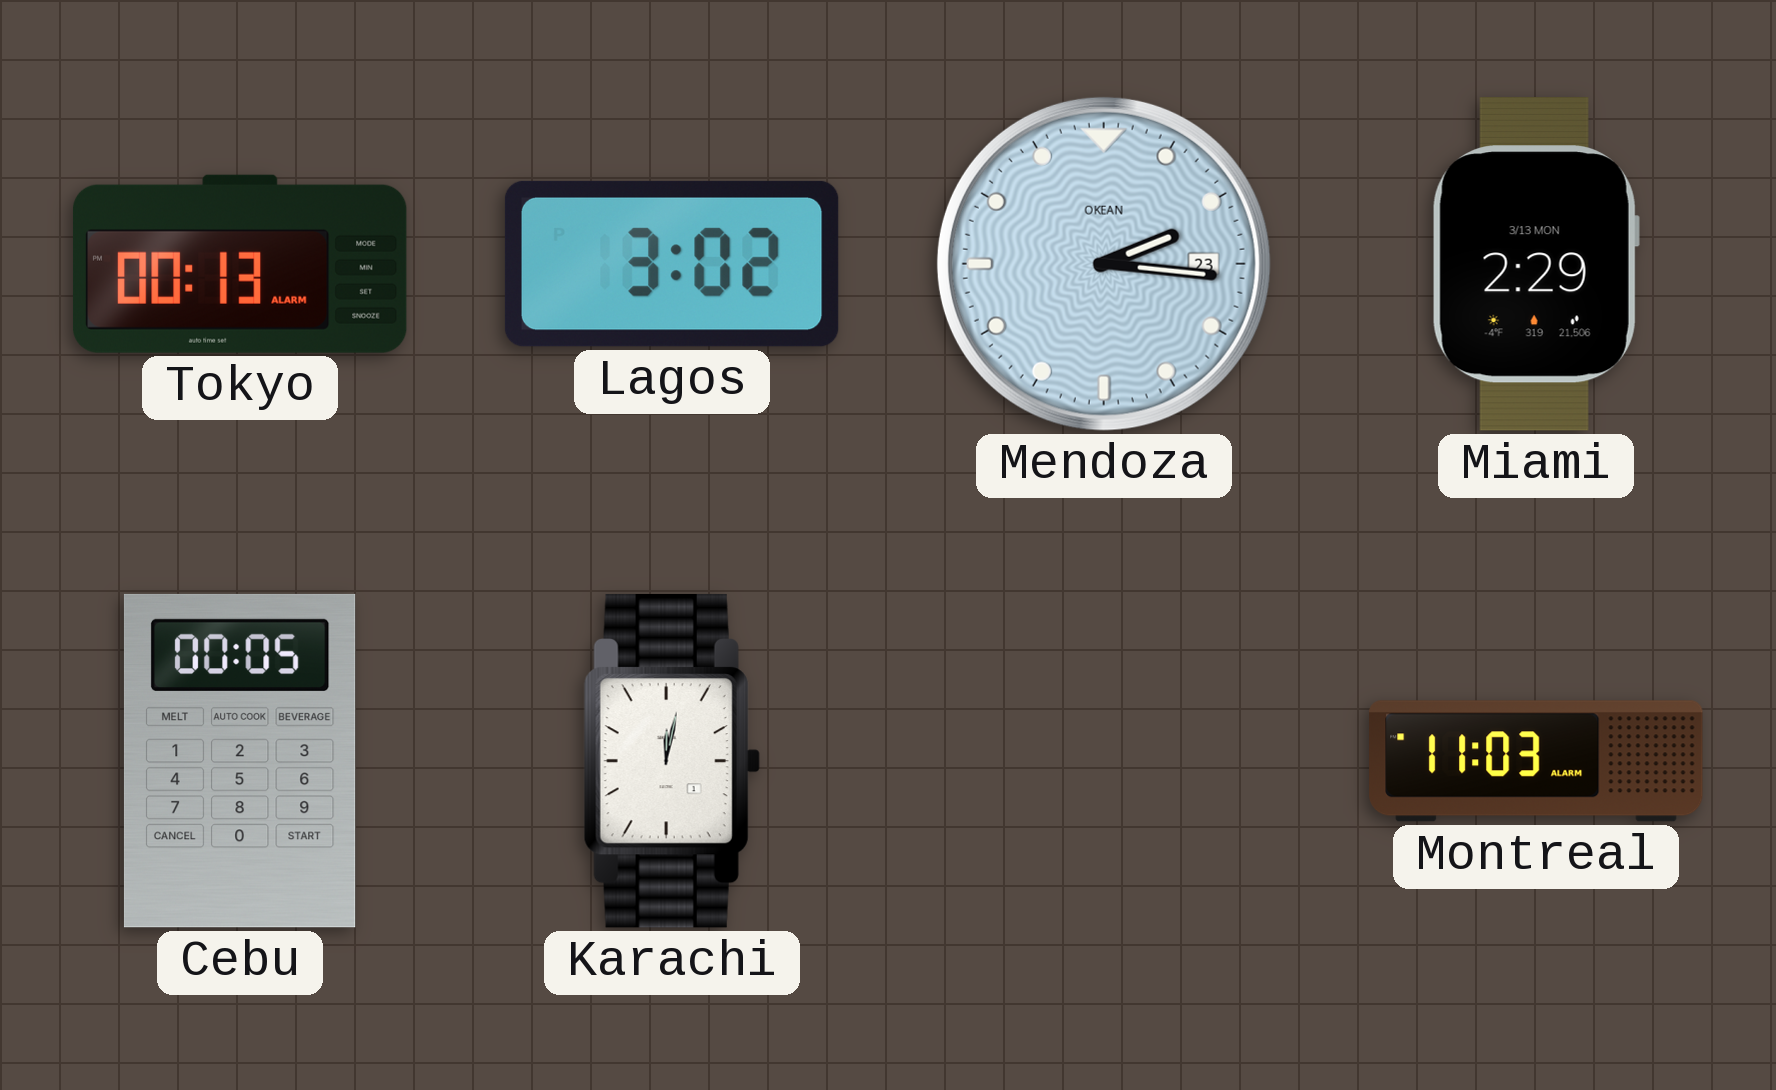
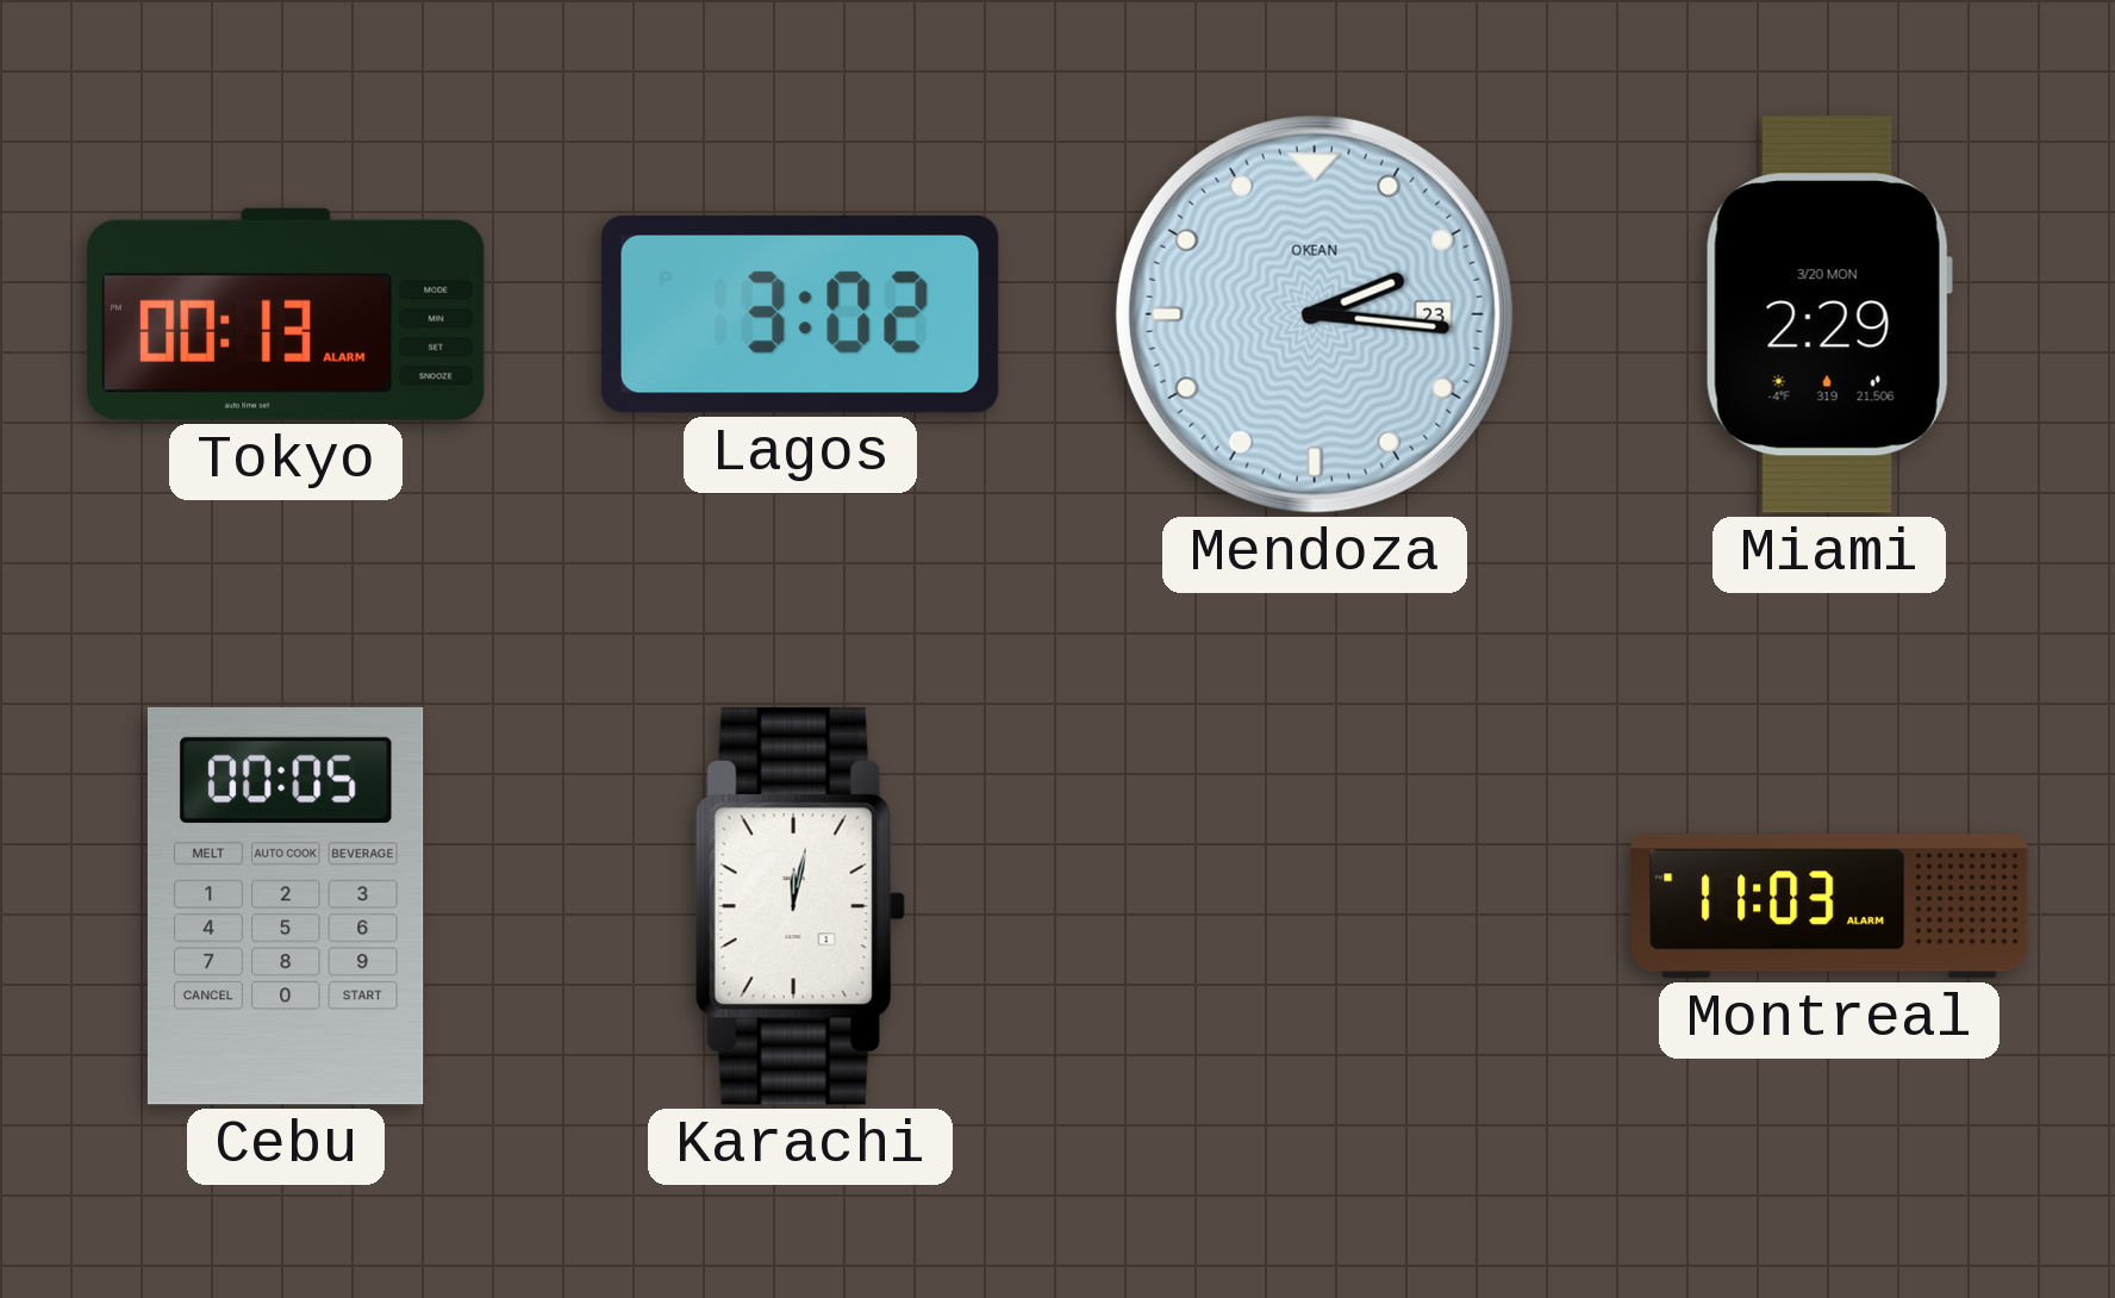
Miami date: 3/13 MON -> 3/20 MON (1829, 314)
